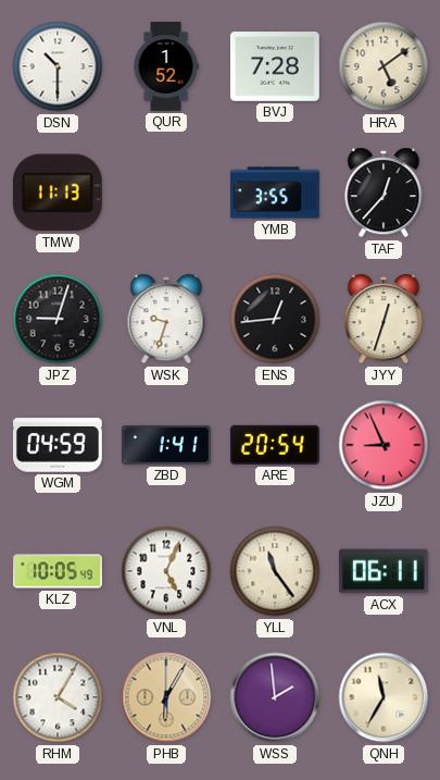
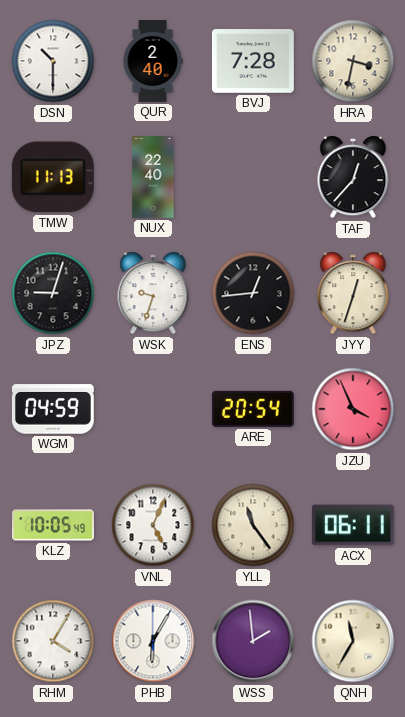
QUR: 1:52 -> 2:40 (153, 62)
HRA: 5:09 -> 3:32 (353, 61)
NUX: none -> 22:40 (153, 178)
YMB: 3:55 -> none (276, 193)
ZBD: 1:41 -> none (166, 445)
JZU: 8:56 -> 3:56 (353, 409)
PHB dial: champagne -> white (153, 641)
